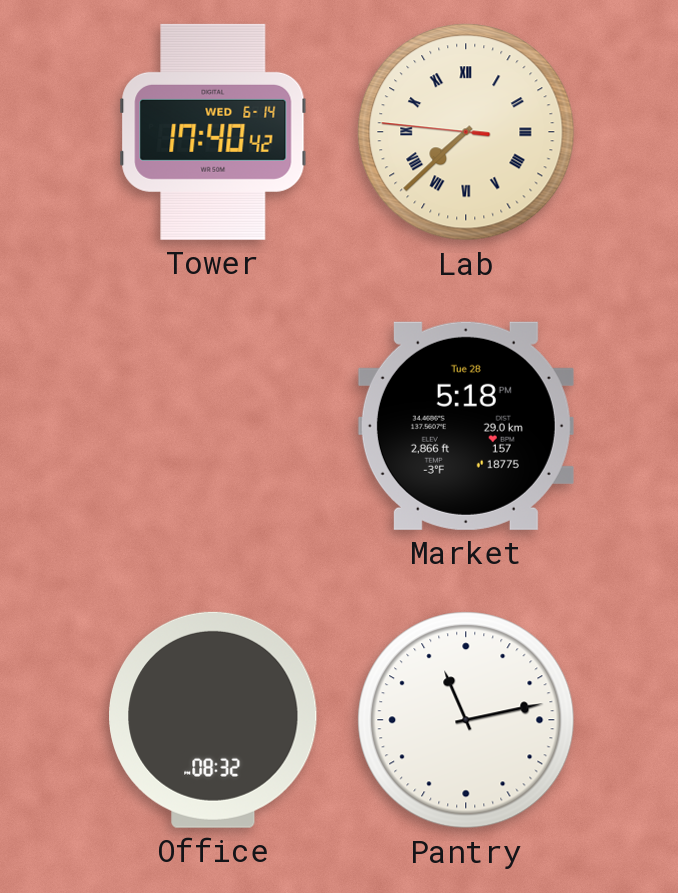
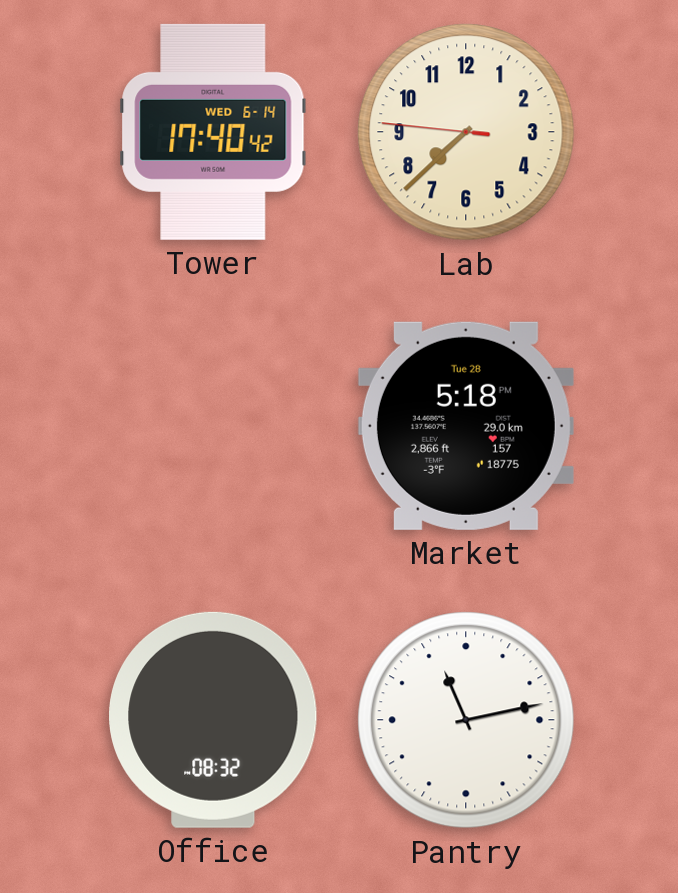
Lab numerals: Roman -> Arabic (466, 132)
